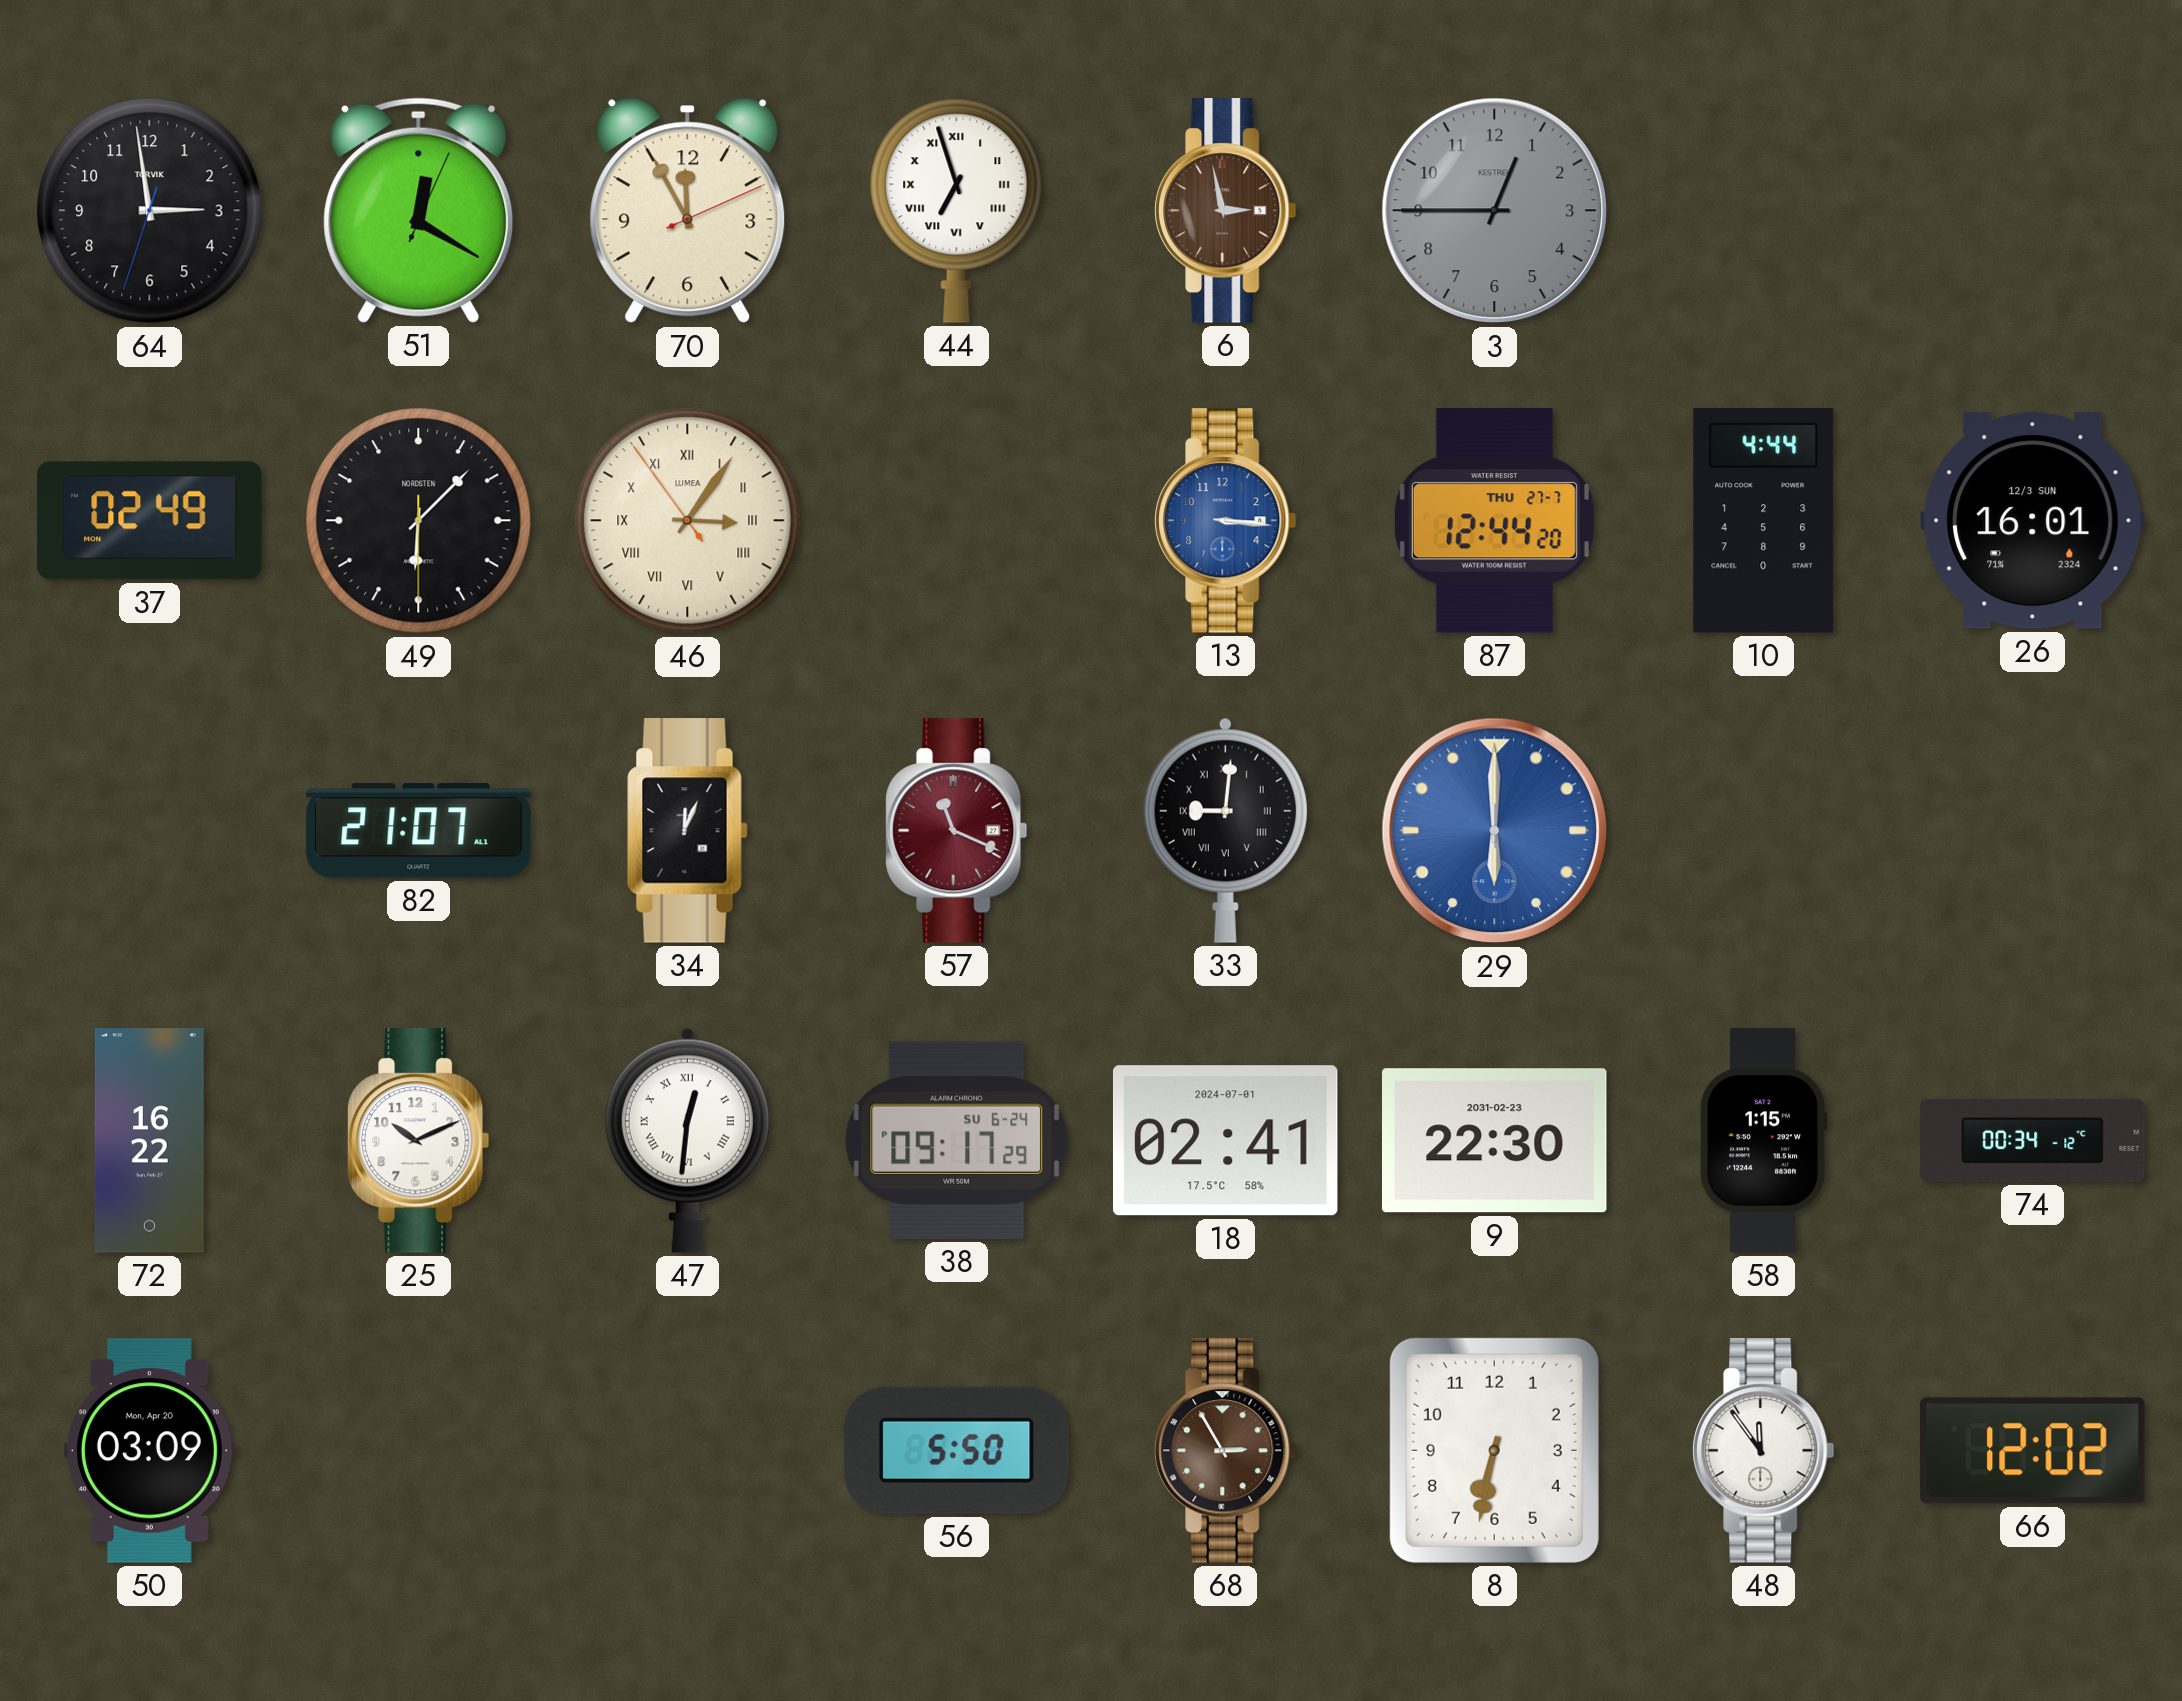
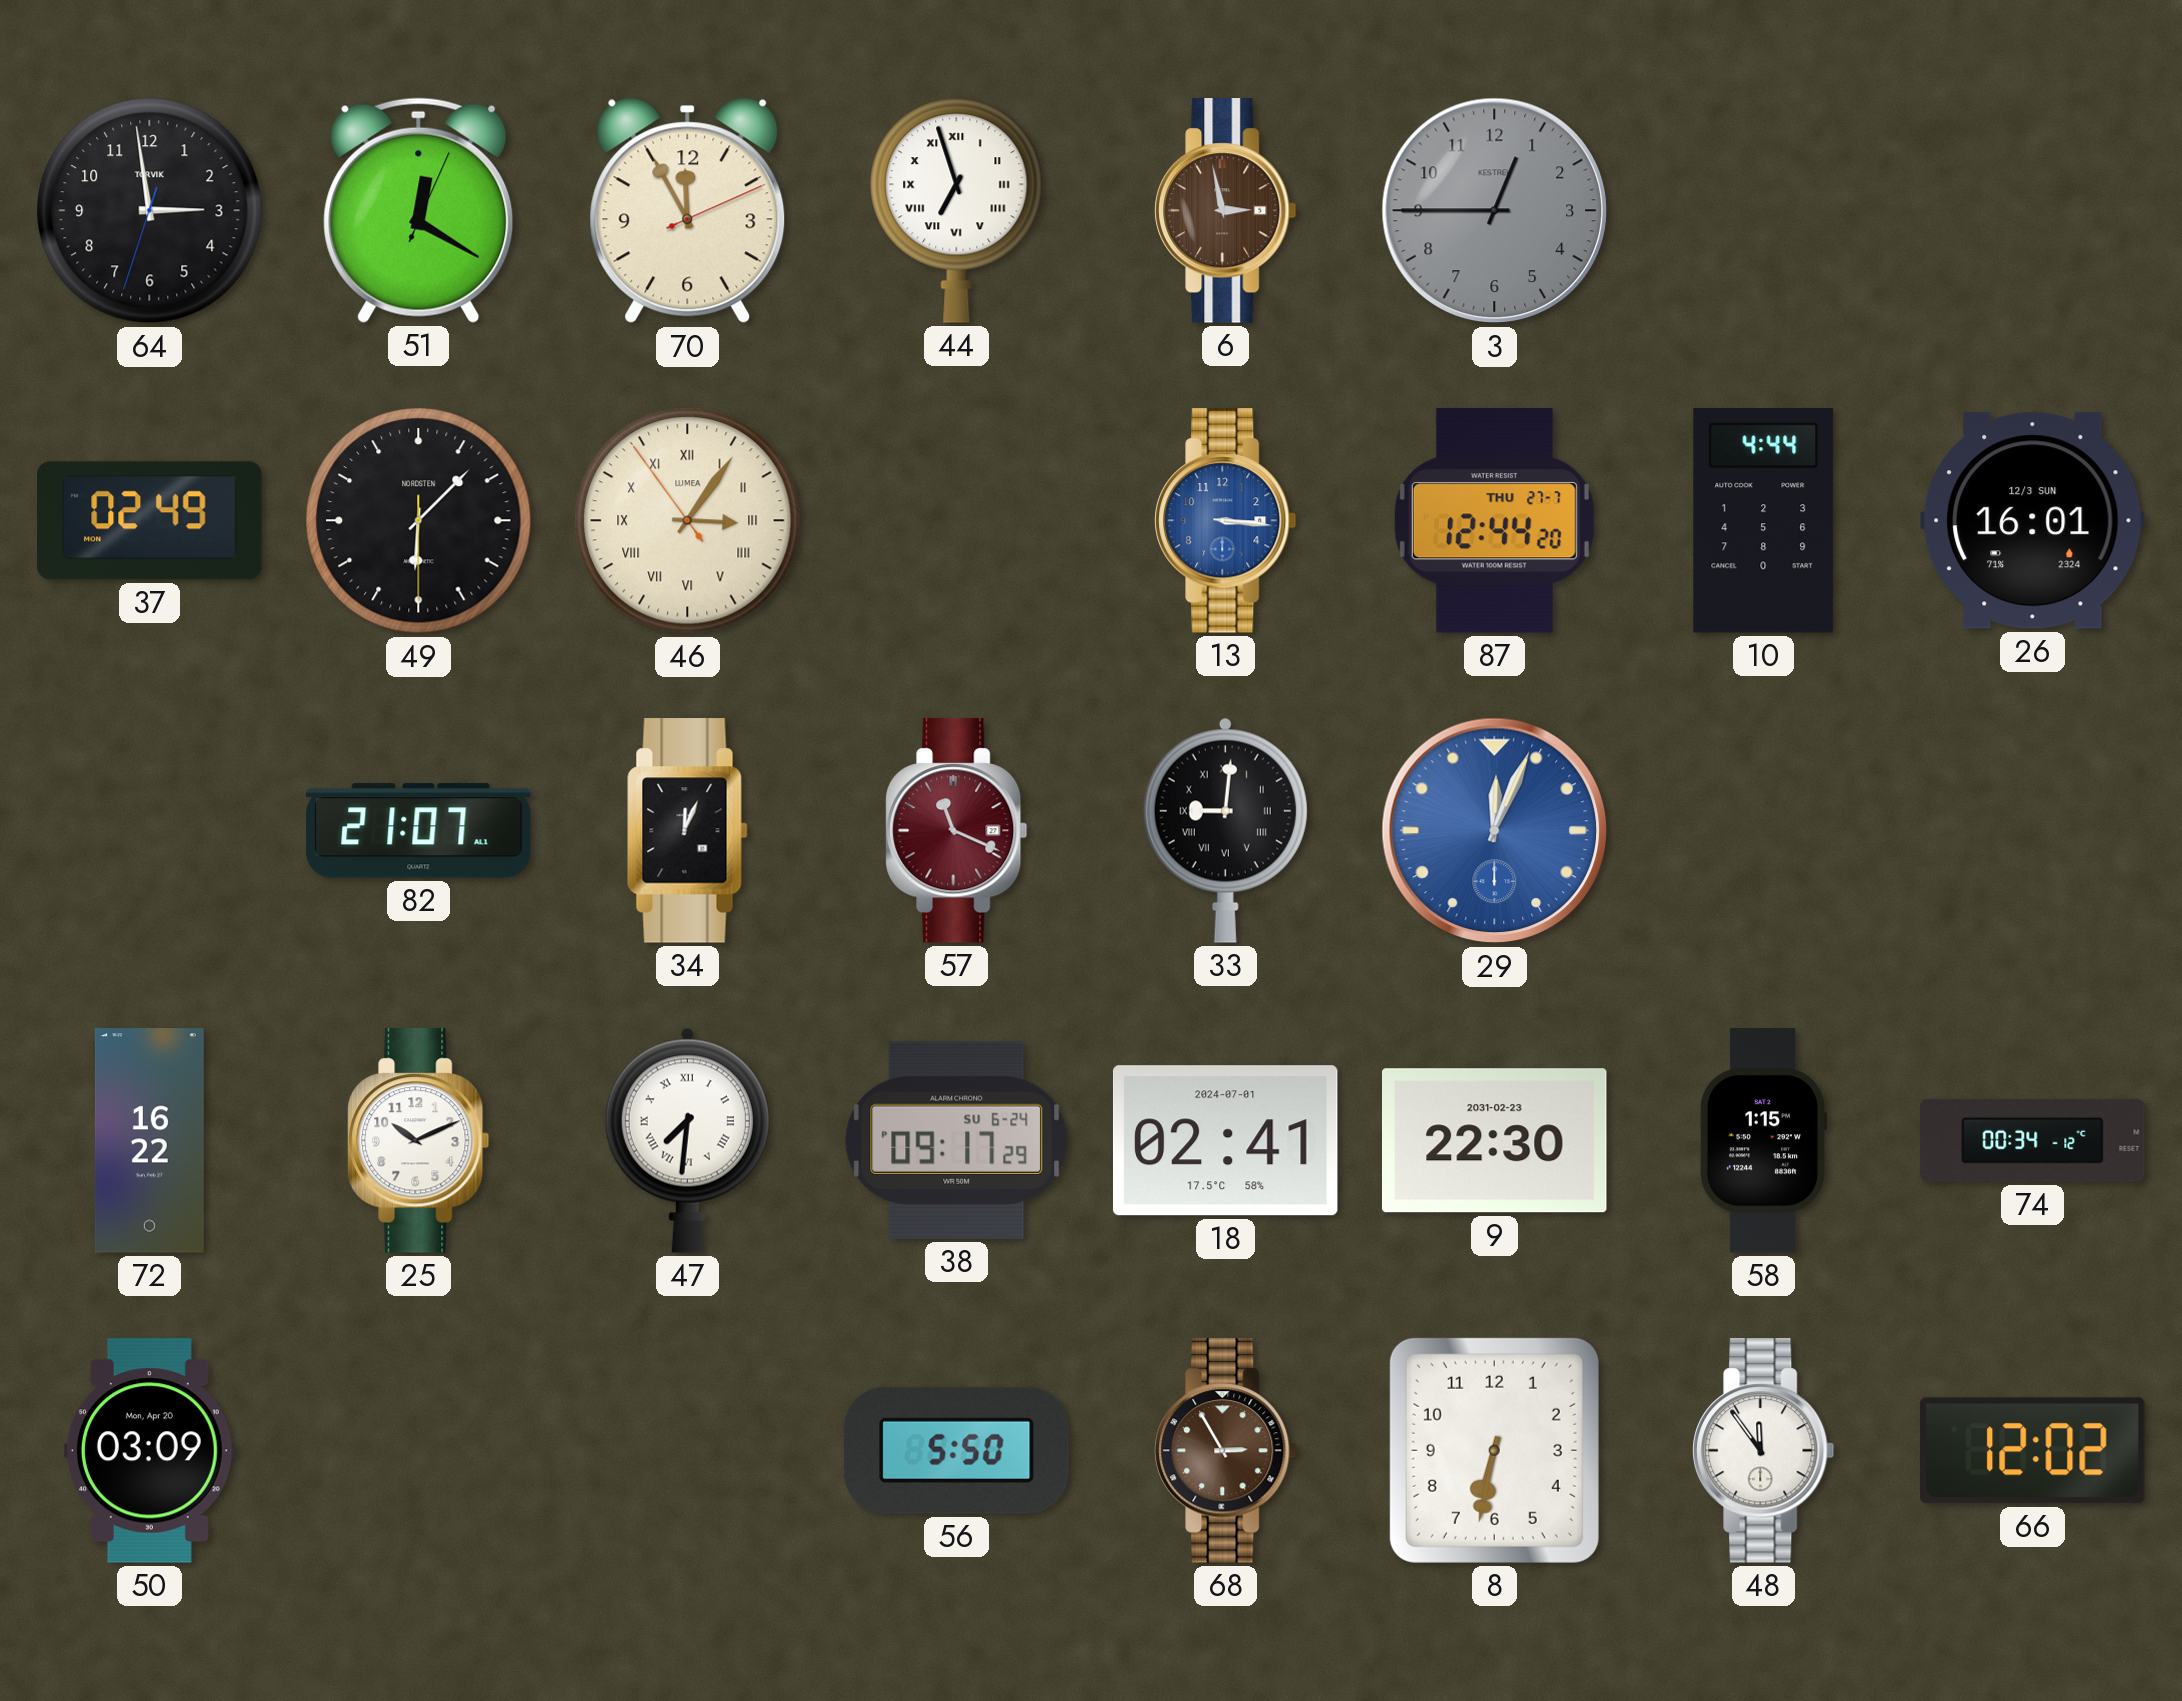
29: 6:00 -> 12:04 (1495, 831)
47: 12:31 -> 7:31 (687, 1140)
